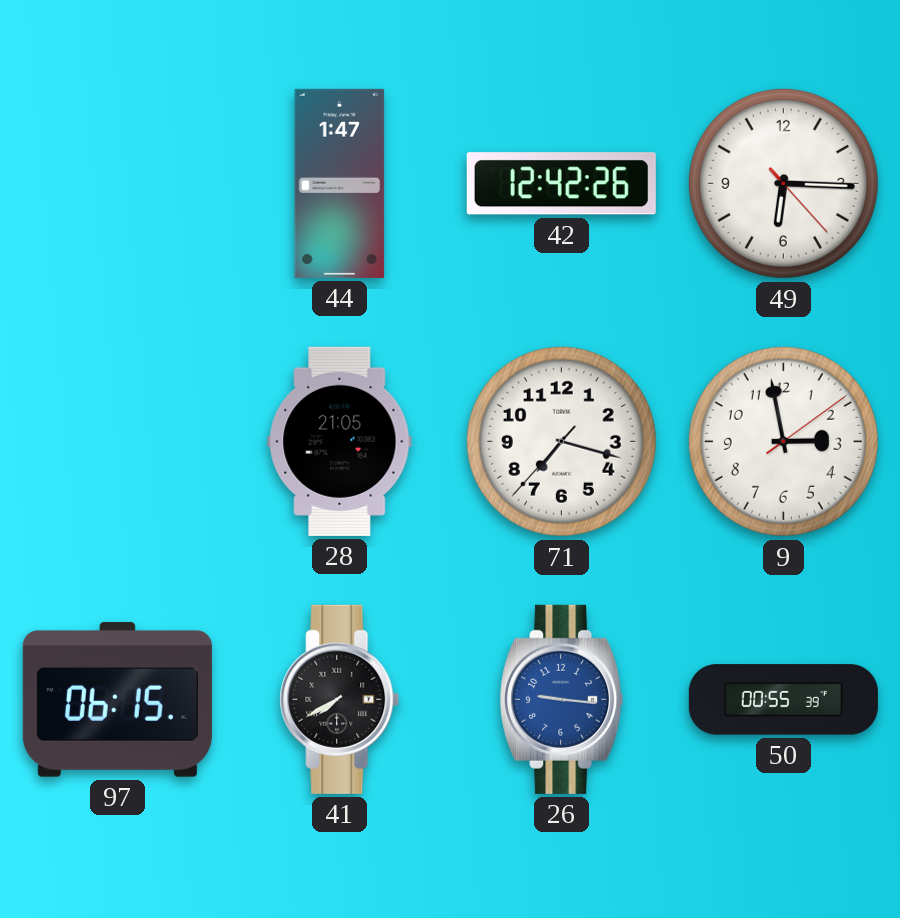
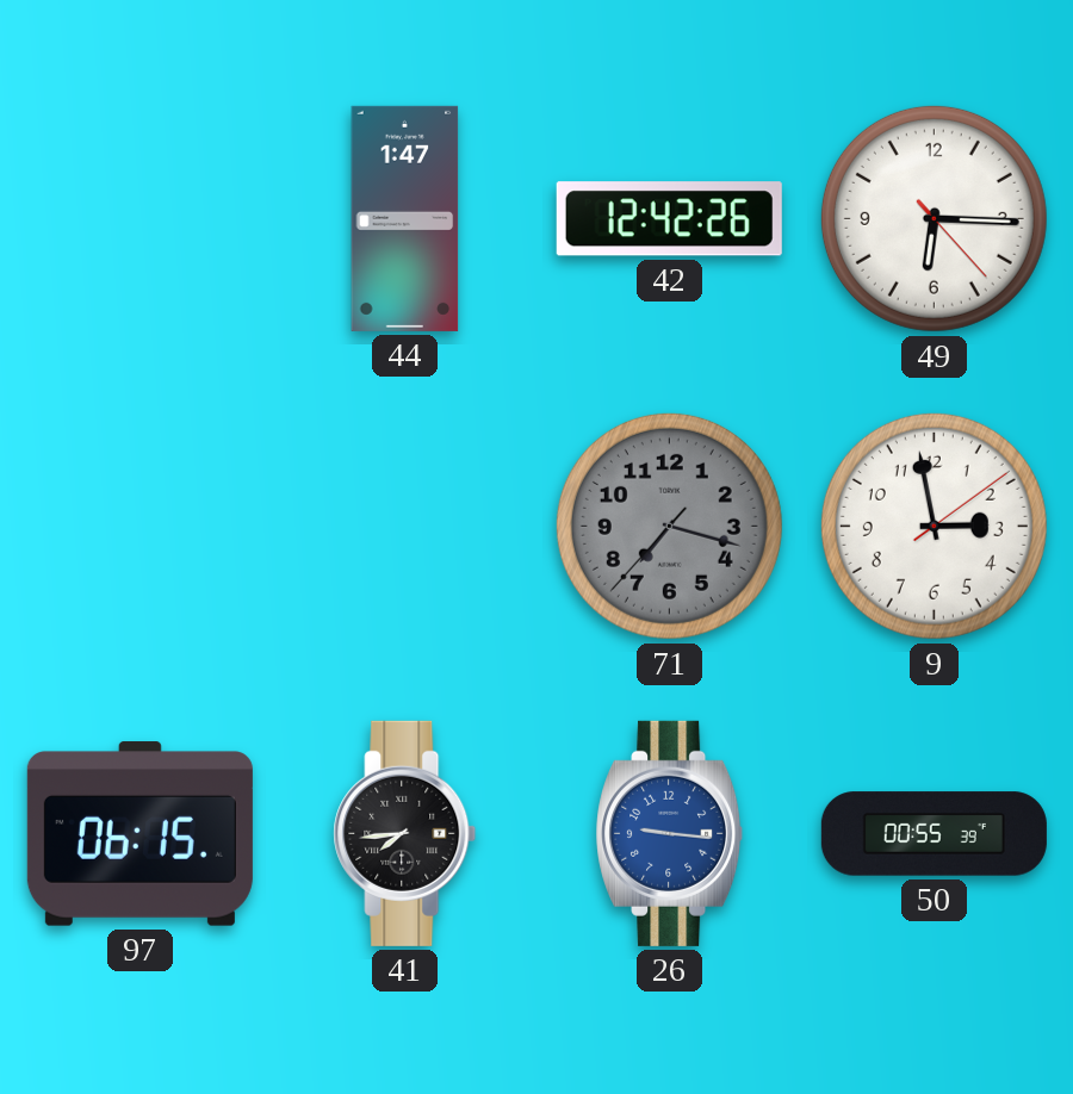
28: 21:05 -> none (340, 441)
71 dial: white -> grey (669, 526)
41: 7:40 -> 7:44 (405, 833)
